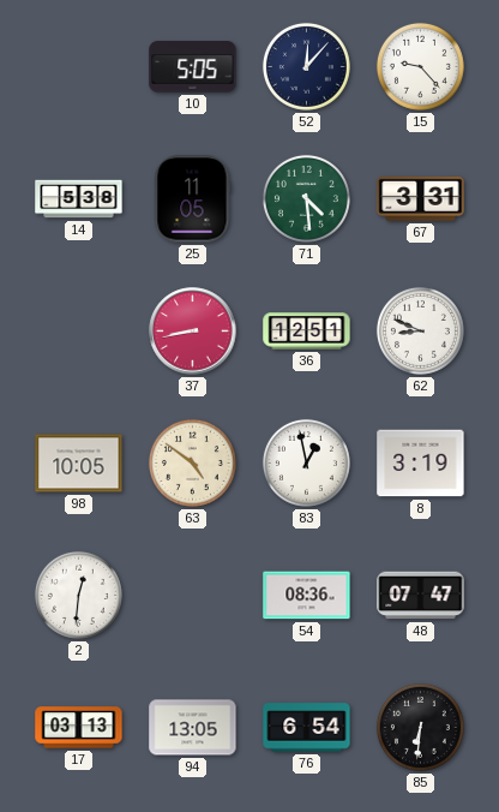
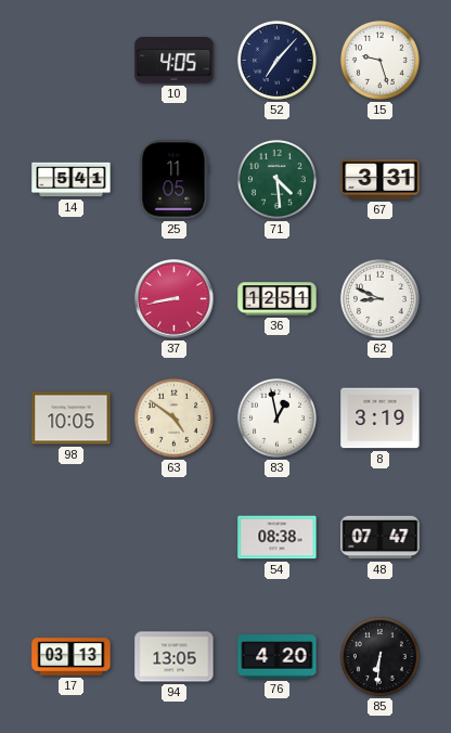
10: 5:05 -> 4:05 (175, 61)
52: 12:07 -> 7:07 (276, 60)
15: 9:23 -> 9:27 (379, 60)
14: 5:38 -> 5:41 (72, 180)
2: 12:31 -> none (78, 595)
54: 08:36 -> 08:38 (278, 538)
76: 6:54 -> 4:20 (278, 657)
